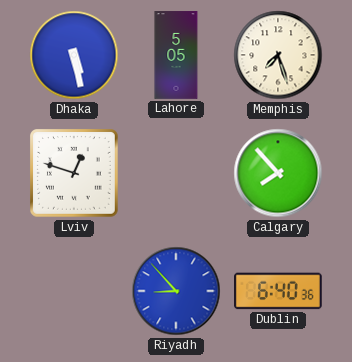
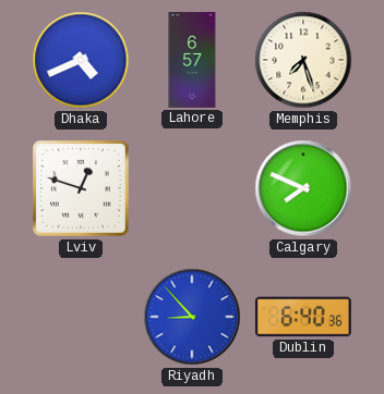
Dhaka: 5:28 -> 4:41 (81, 60)
Lahore: 5:05 -> 6:57 (192, 60)
Calgary: 7:53 -> 7:49 (303, 188)
